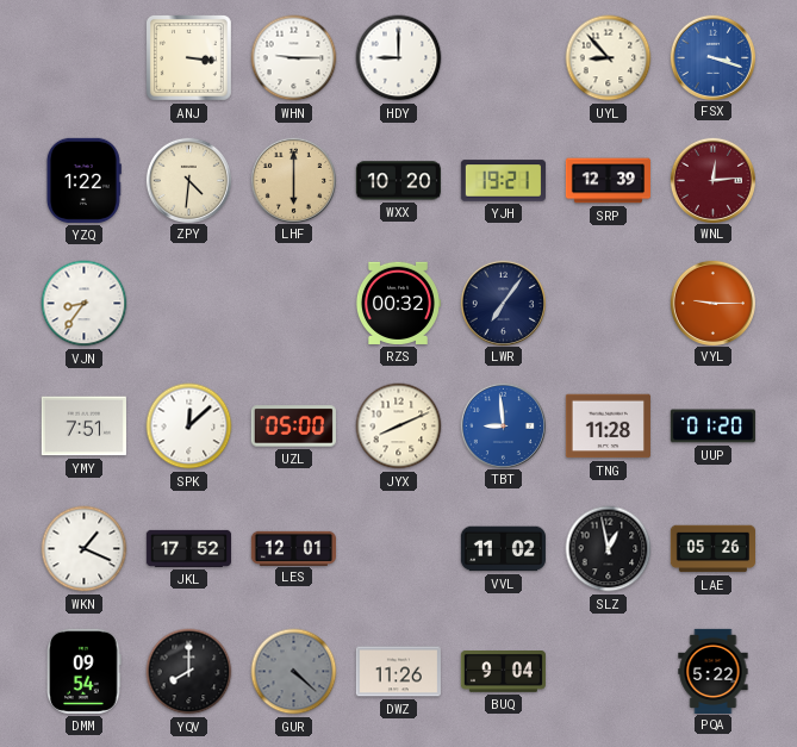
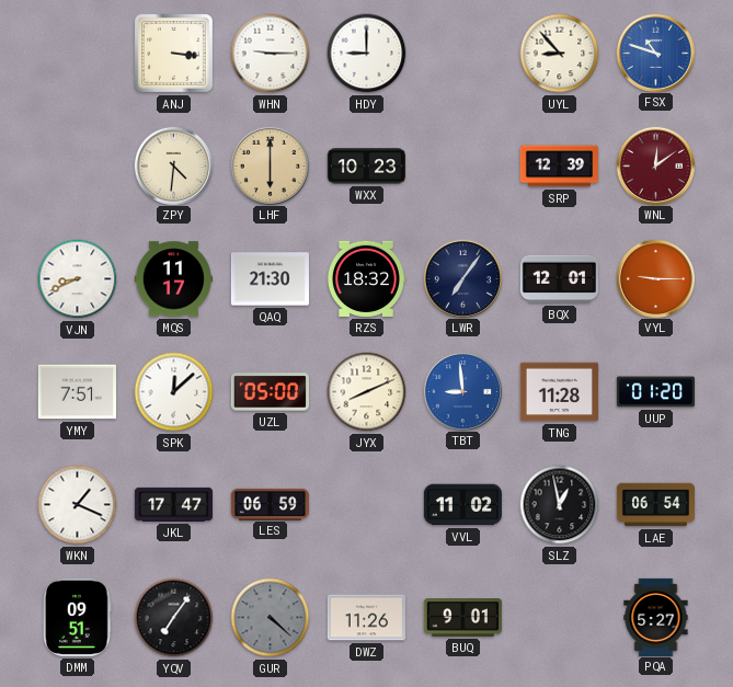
FSX: 3:18 -> 10:48 (655, 53)
YZQ: 1:22 -> none (83, 180)
WXX: 10:20 -> 10:23 (366, 167)
YJH: 19:21 -> none (503, 181)
WNL: 12:14 -> 12:09 (655, 165)
VJN: 8:36 -> 8:41 (78, 279)
MQS: none -> 11:17 (173, 279)
QAQ: none -> 21:30 (270, 279)
RZS: 00:32 -> 18:32 (366, 278)
BQX: none -> 12:01 (559, 279)
JKL: 17:52 -> 17:47 (173, 504)
LES: 12:01 -> 06:59 (270, 504)
LAE: 05:26 -> 06:54 (655, 505)
DMM: 09:54 -> 09:51 (78, 617)
YQV: 8:00 -> 7:06 (174, 618)
BUQ: 9:04 -> 9:01 (462, 618)
PQA: 5:22 -> 5:27 (656, 617)
